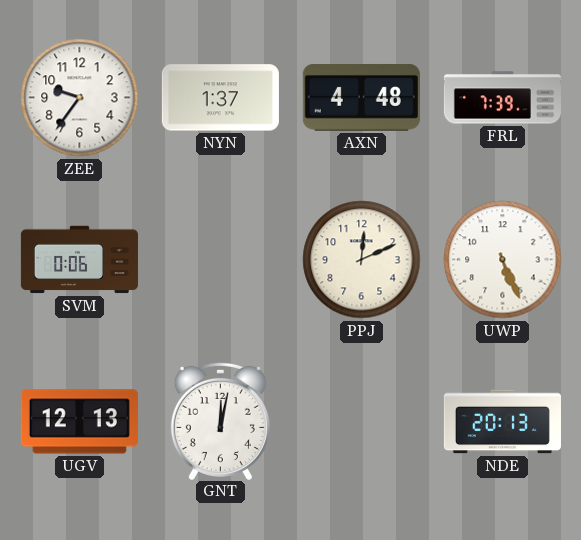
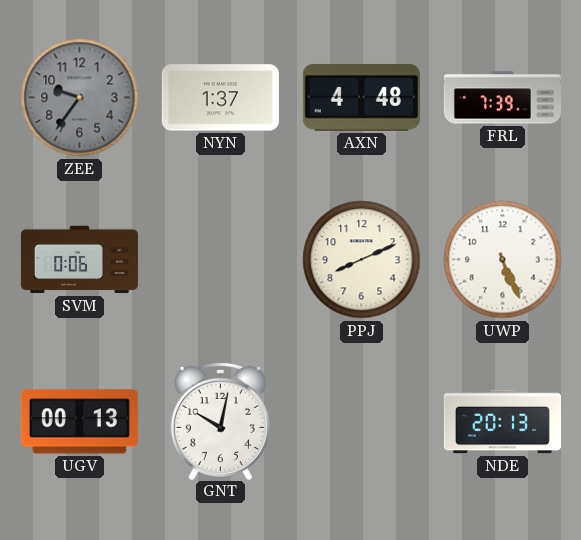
ZEE dial: white -> grey (80, 98)
PPJ: 12:11 -> 8:11 (362, 260)
UGV: 12:13 -> 00:13 (79, 422)
GNT: 12:02 -> 10:02 (220, 420)
